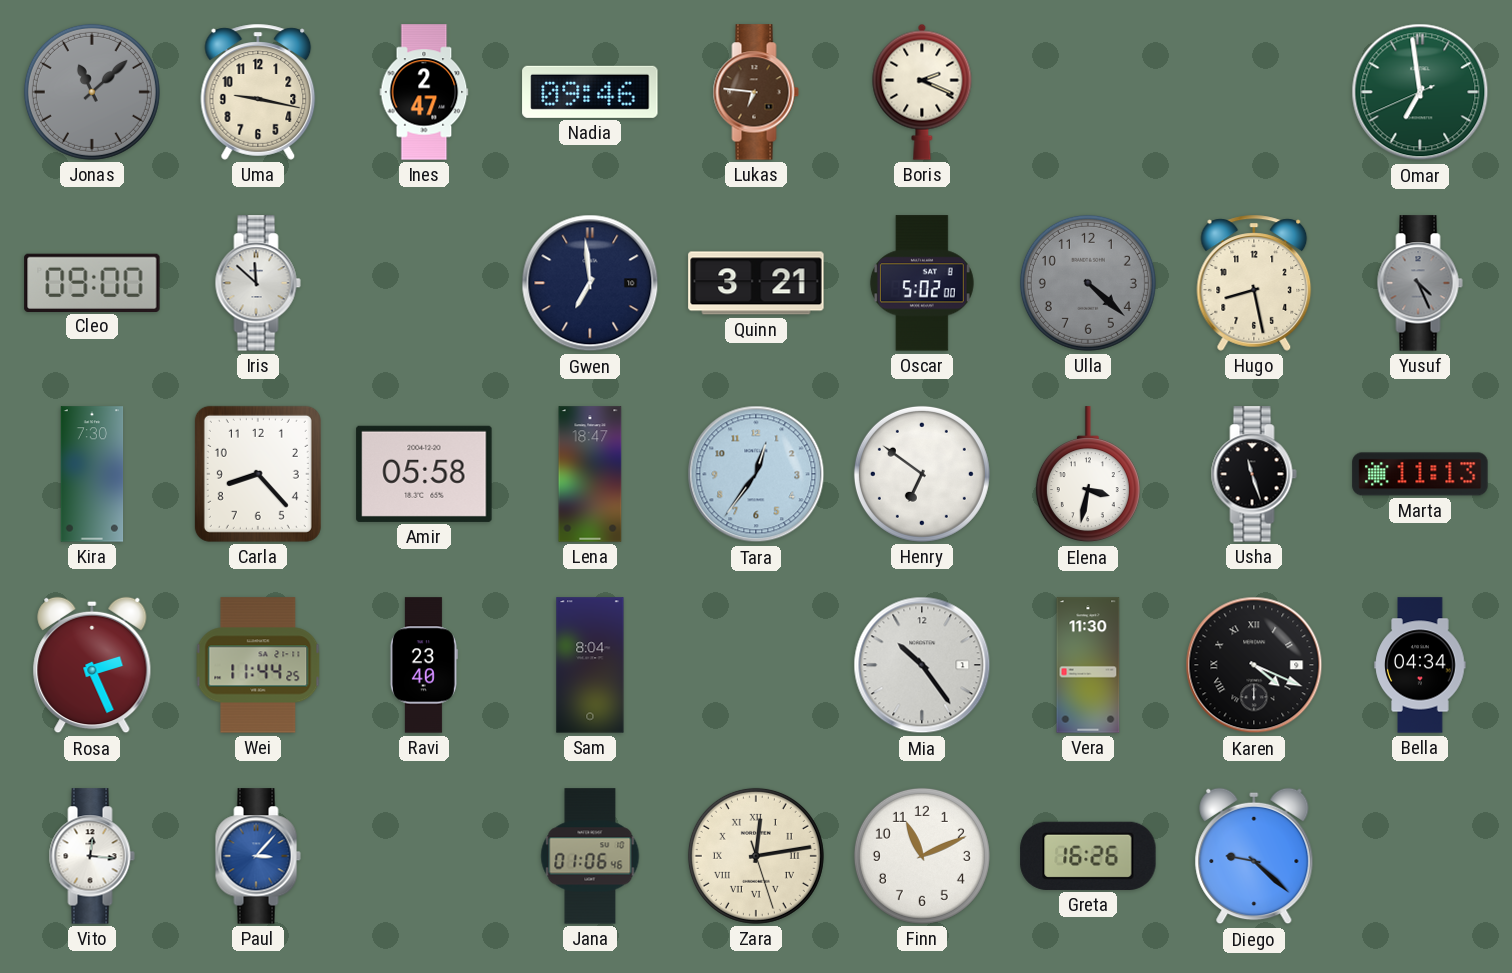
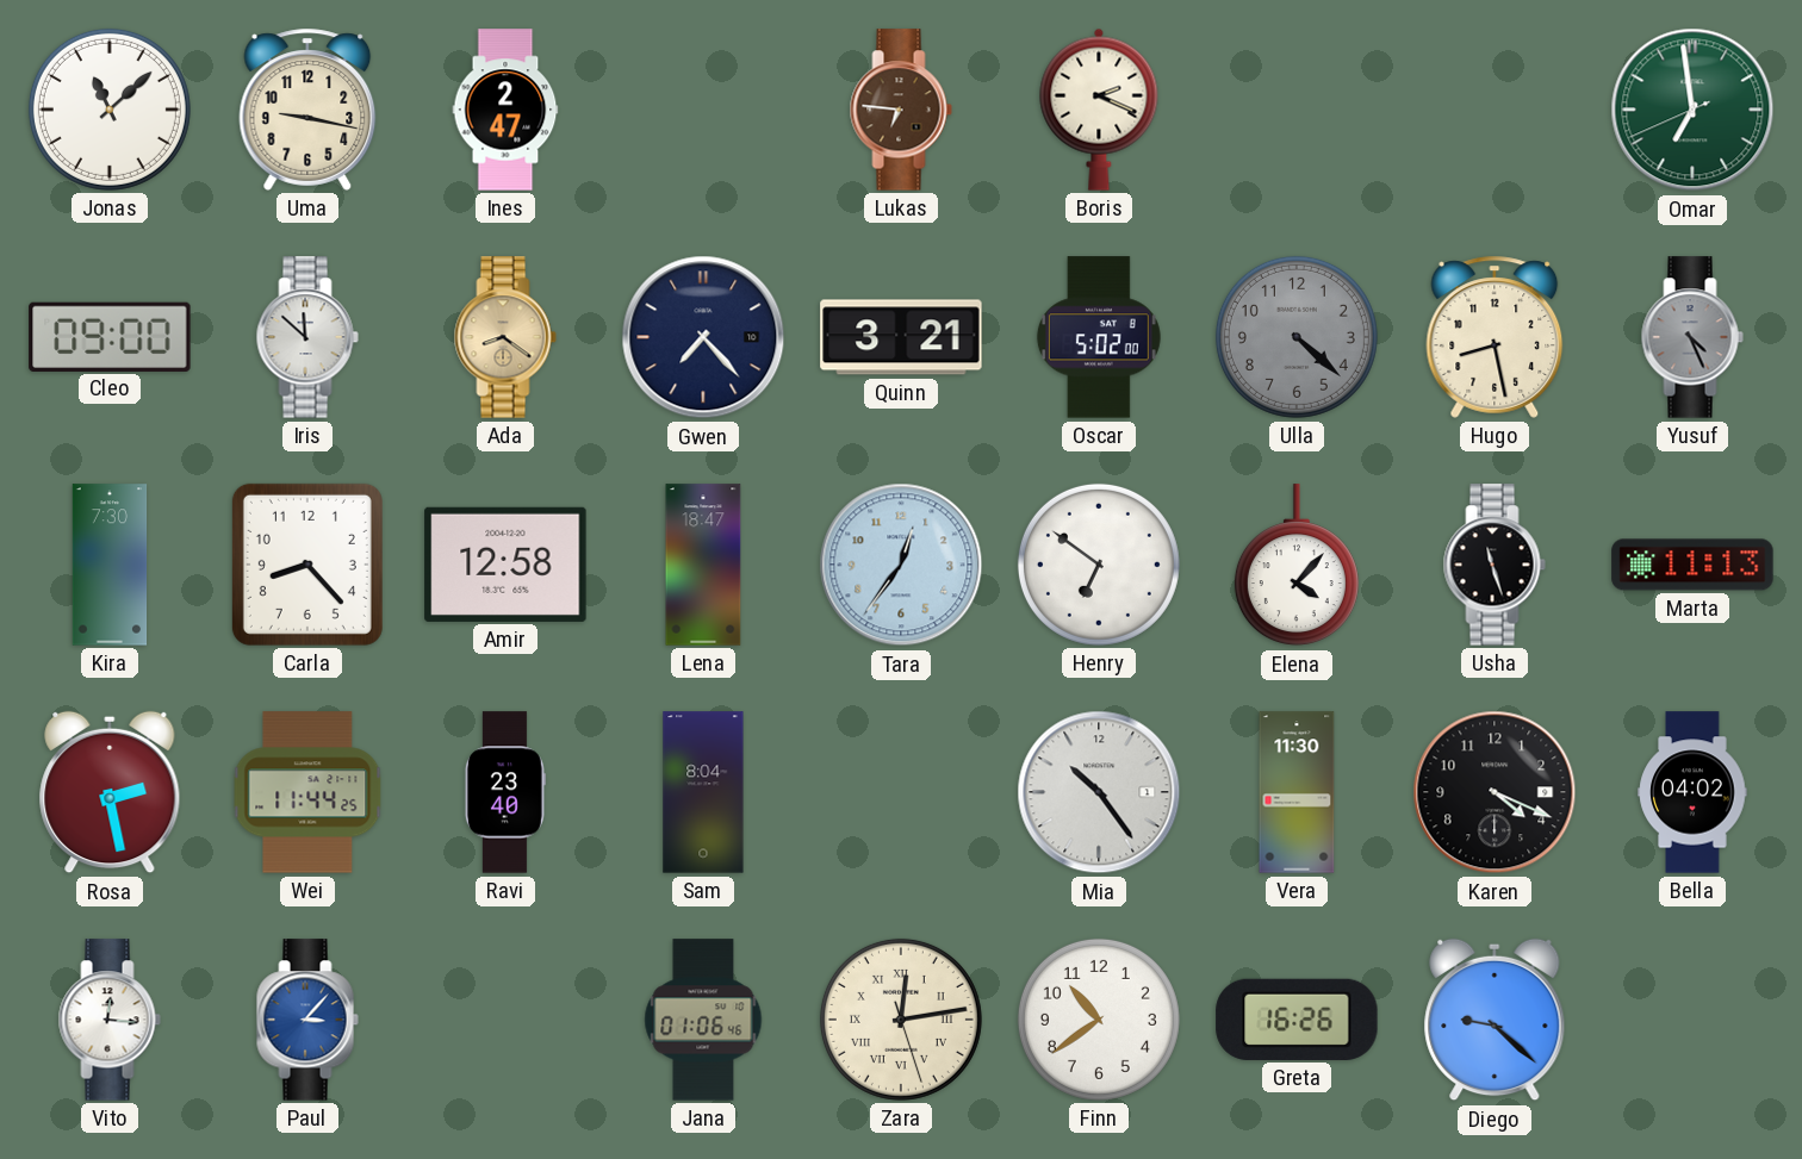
Jonas dial: grey -> white (110, 110)
Nadia: 09:46 -> none (590, 92)
Ada: none -> 8:21 (505, 337)
Gwen: 6:59 -> 7:23 (703, 337)
Amir: 05:58 -> 12:58 (505, 565)
Elena: 3:32 -> 4:07 (1297, 566)
Rosa: 2:26 -> 2:28 (110, 792)
Karen numerals: Roman -> Arabic (1495, 792)
Bella: 04:34 -> 04:02 (1692, 792)
Finn: 11:11 -> 10:39 (1099, 1020)
